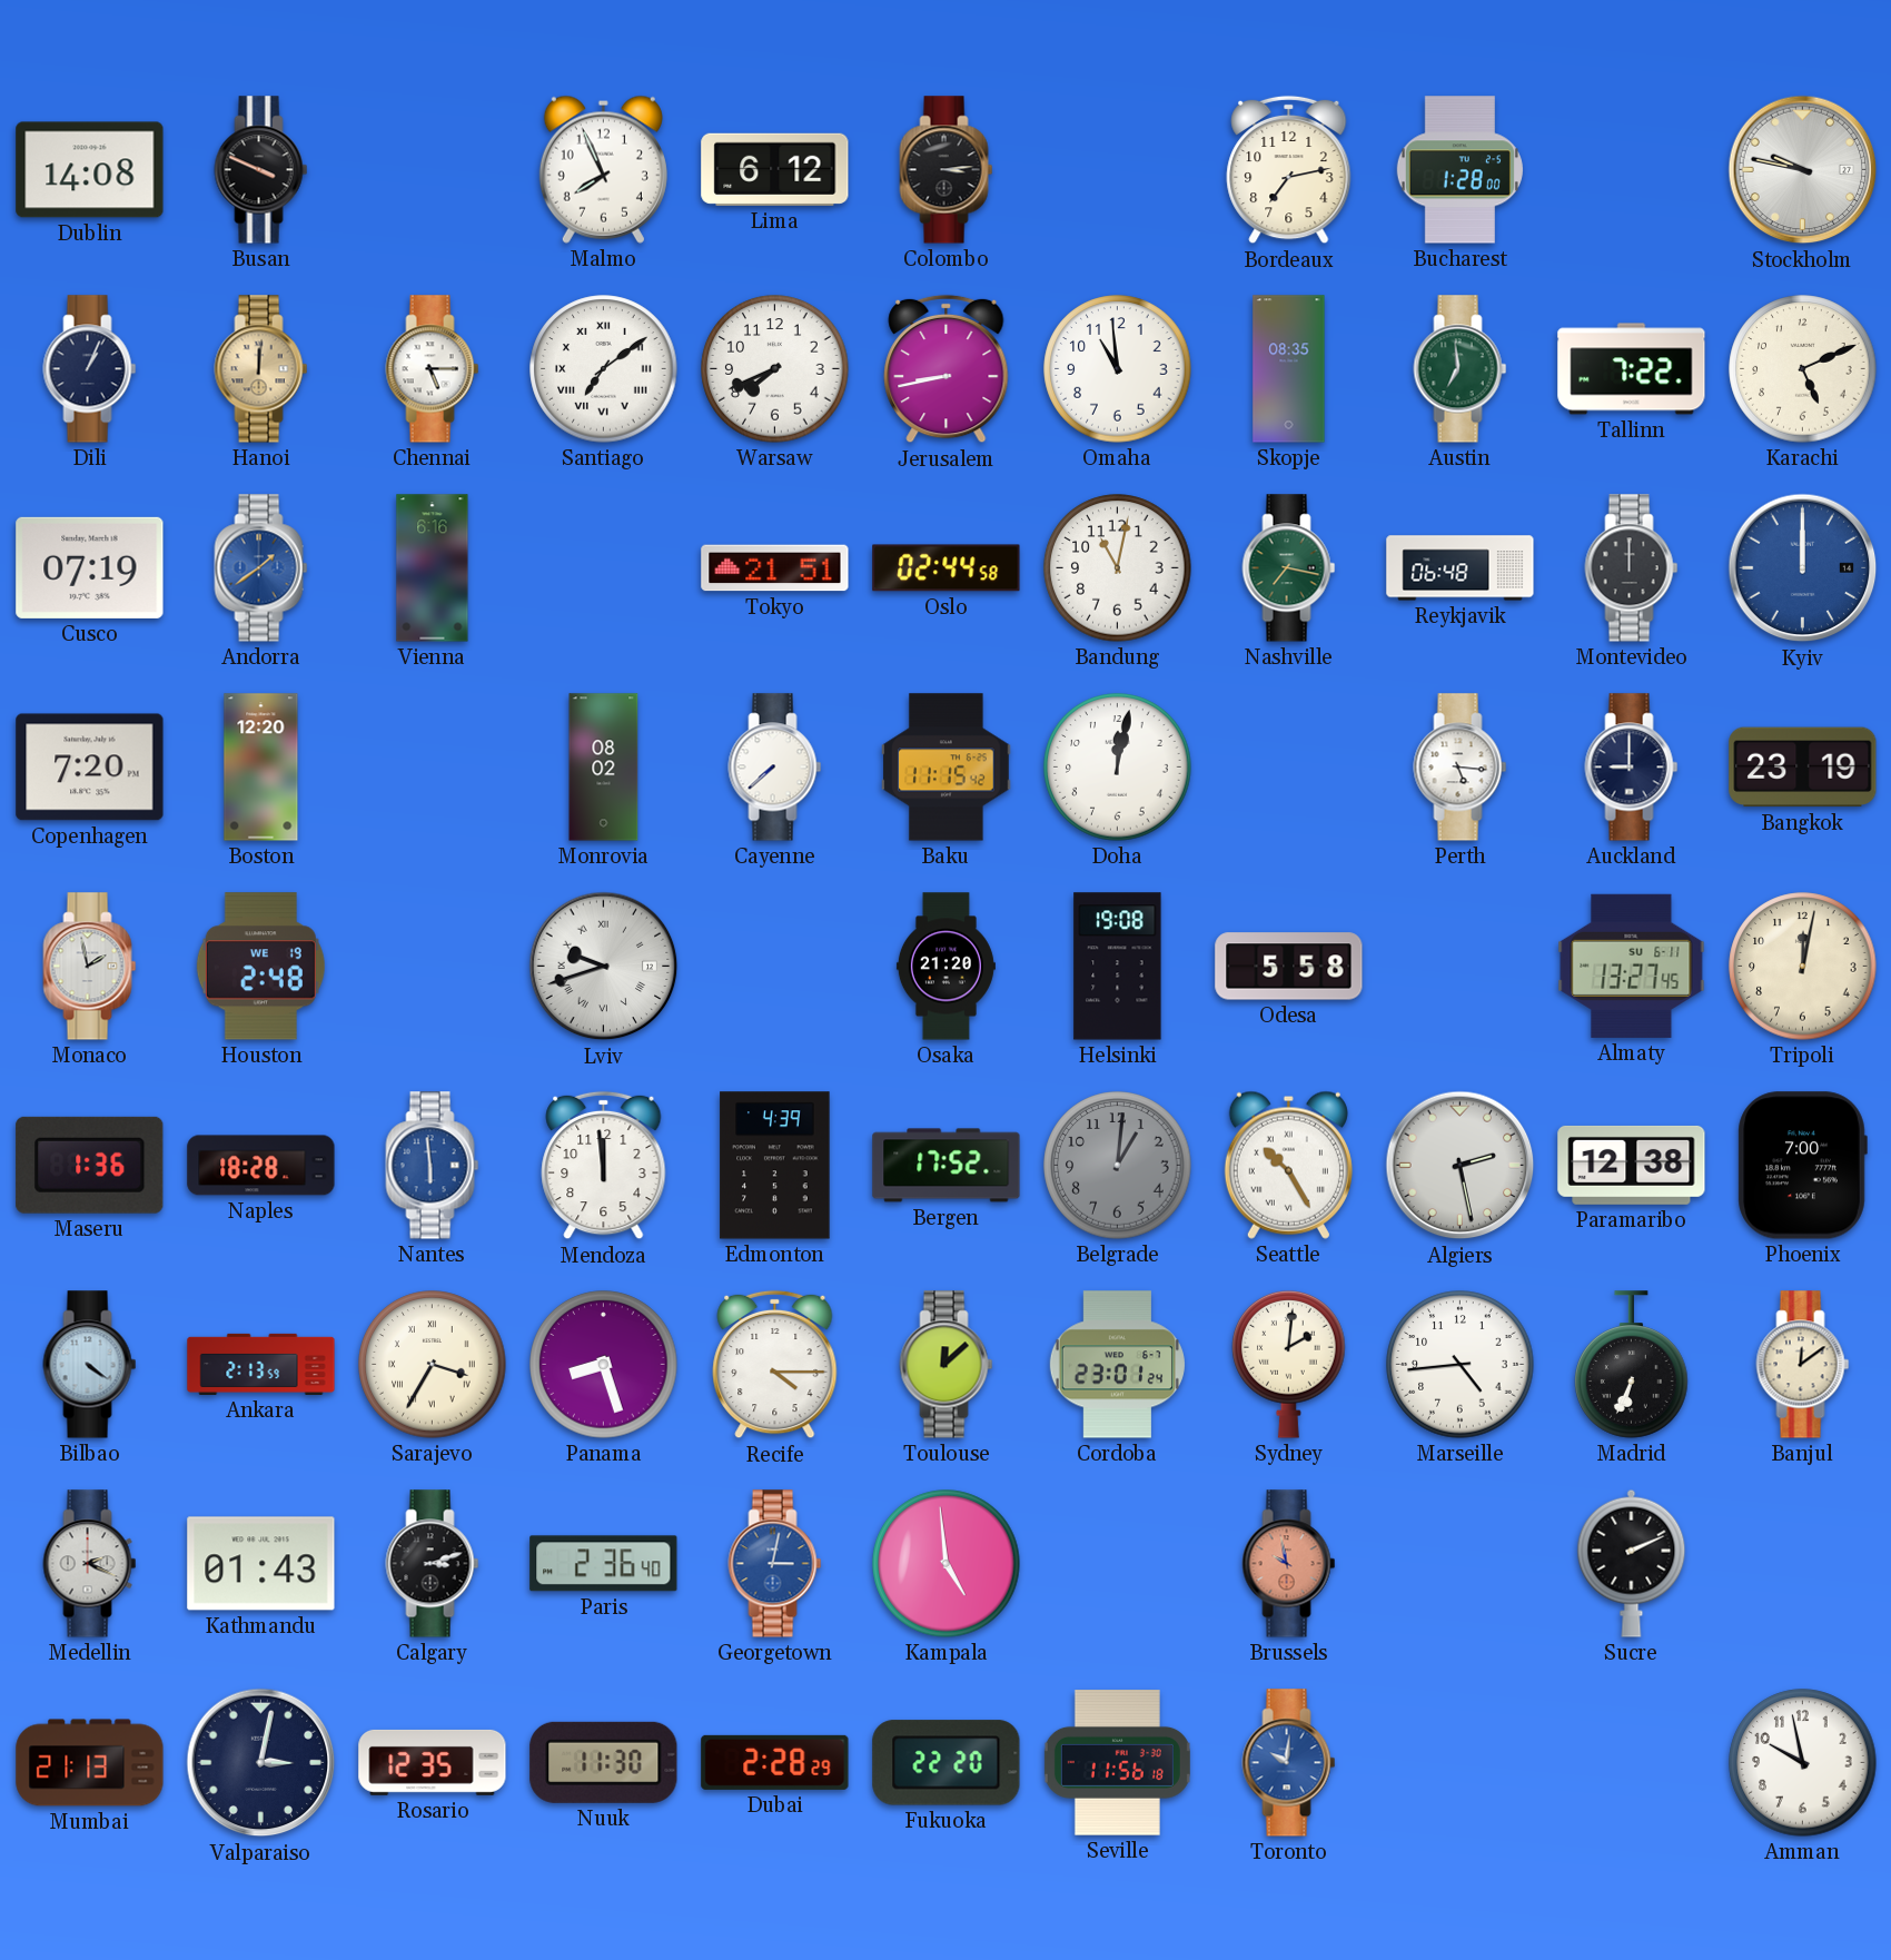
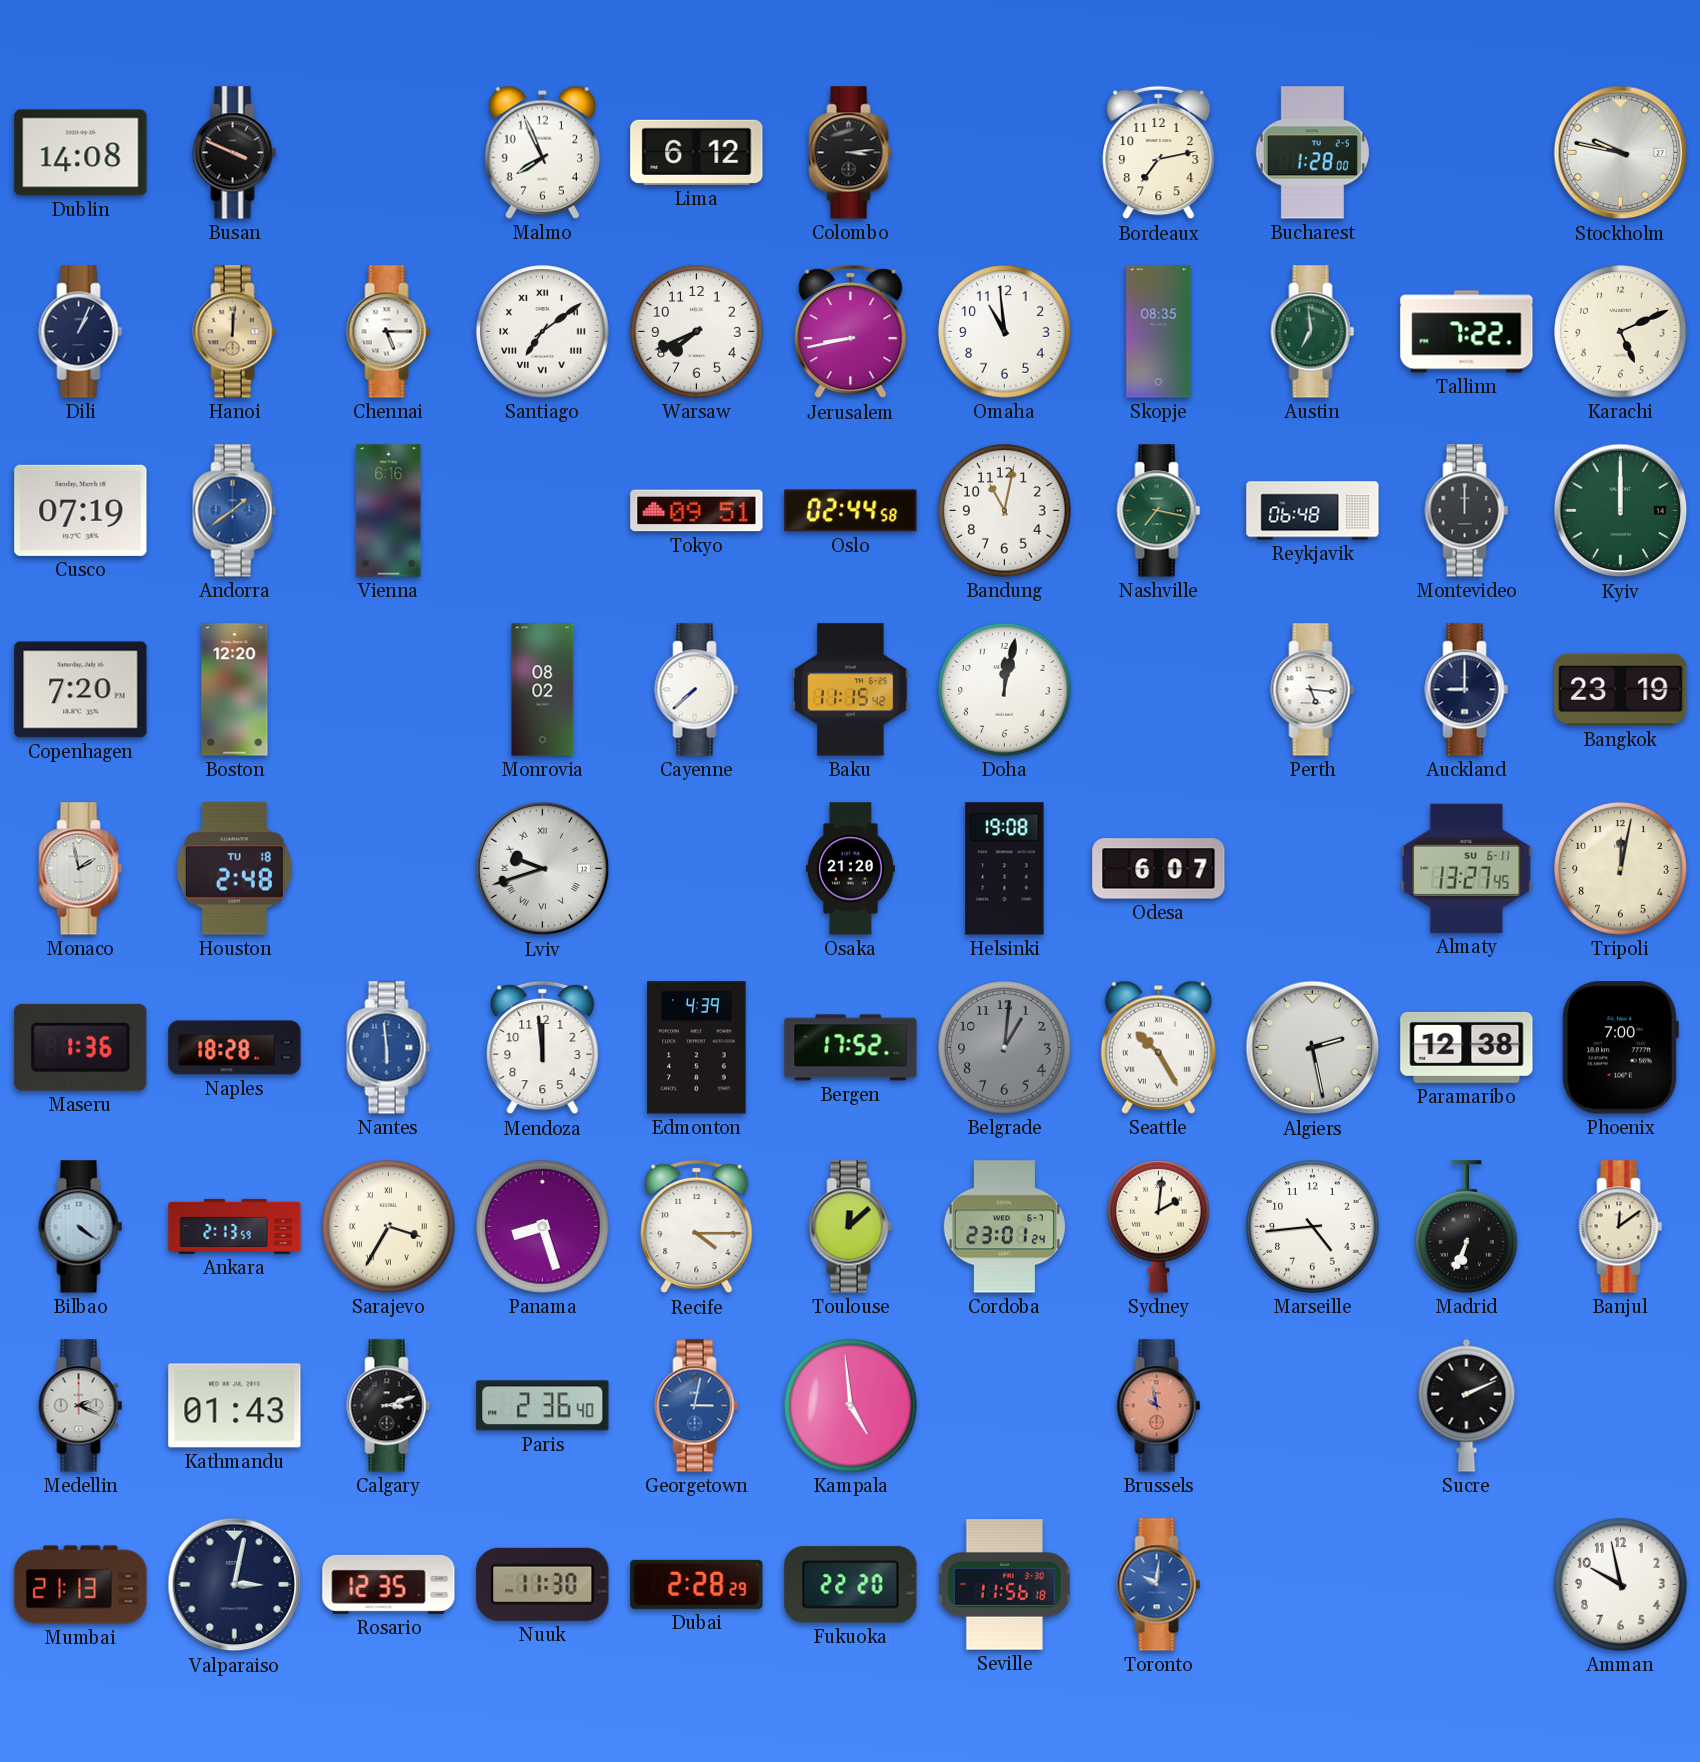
Tokyo: 21:51 -> 09:51 (697, 511)
Kyiv dial: blue -> green (1621, 511)
Houston date: WE 19 -> TU 18 (234, 869)
Odesa: 5:58 -> 6:07 (1159, 869)
